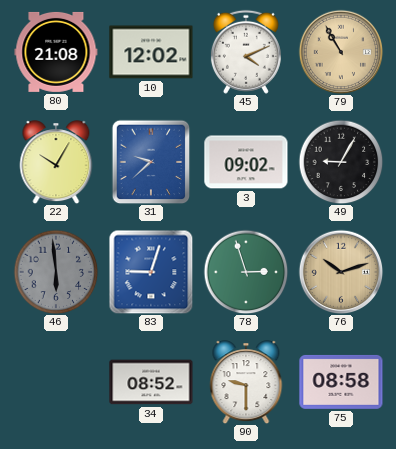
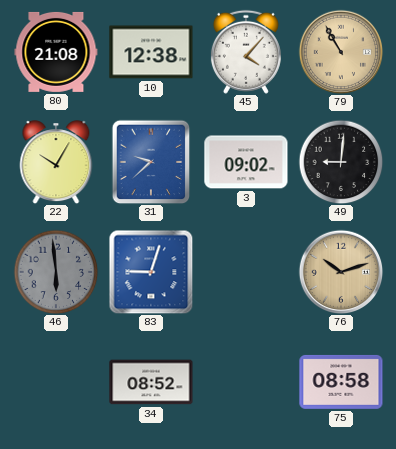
10: 12:02 -> 12:38 (151, 52)
45: 4:11 -> 4:07 (246, 52)
49: 9:05 -> 9:01 (341, 162)
78: 2:57 -> none (246, 272)
90: 9:30 -> none (246, 382)
